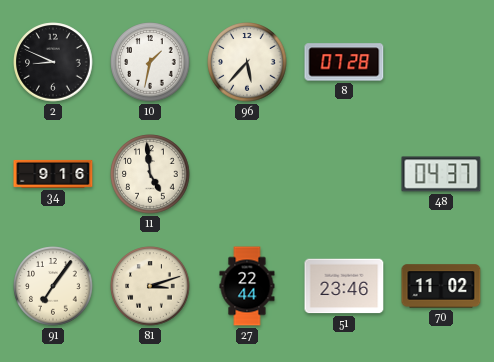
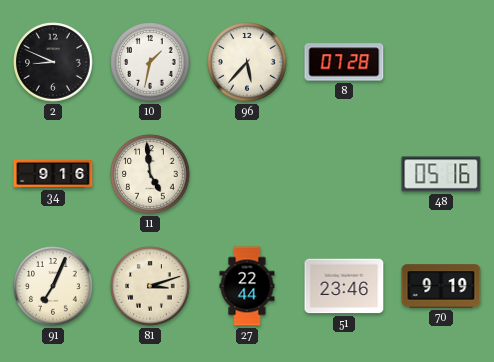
48: 04:37 -> 05:16 (441, 174)
91: 7:06 -> 7:04 (53, 286)
70: 11:02 -> 9:19 (441, 286)
